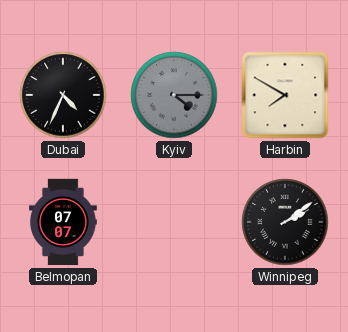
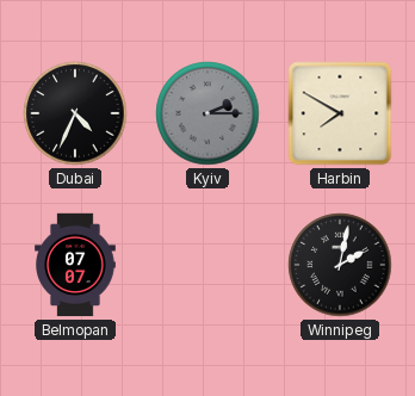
Kyiv: 4:15 -> 2:15 (207, 113)
Winnipeg: 2:09 -> 2:02 (340, 265)
